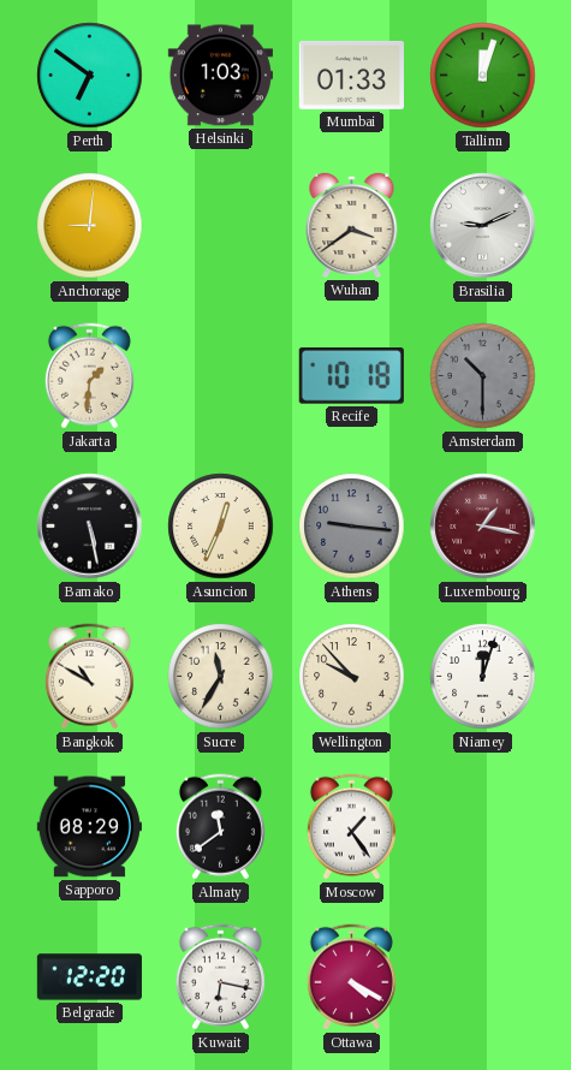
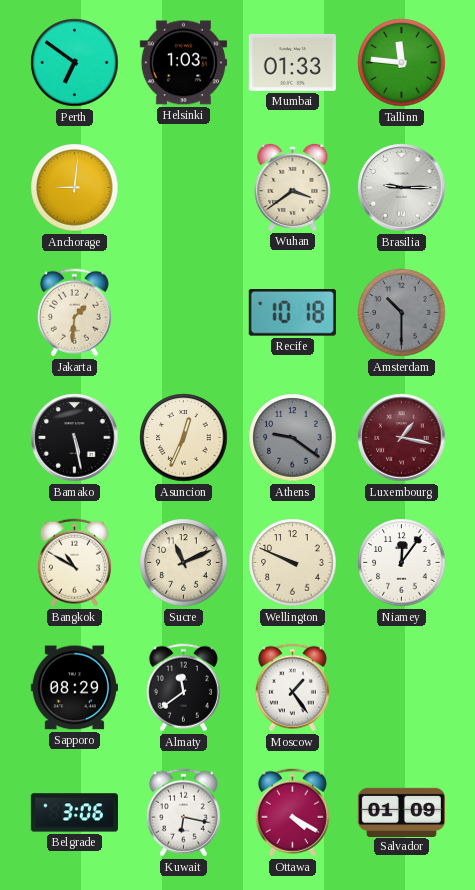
Tallinn: 12:03 -> 11:46 (402, 63)
Brasilia: 9:11 -> 9:15 (402, 188)
Athens: 9:16 -> 9:21 (293, 438)
Sucre: 11:35 -> 11:11 (184, 563)
Wellington: 9:53 -> 9:49 (293, 563)
Niamey: 12:03 -> 12:06 (402, 563)
Belgrade: 12:20 -> 3:06 (74, 813)
Salvador: none -> 01:09 (401, 812)
